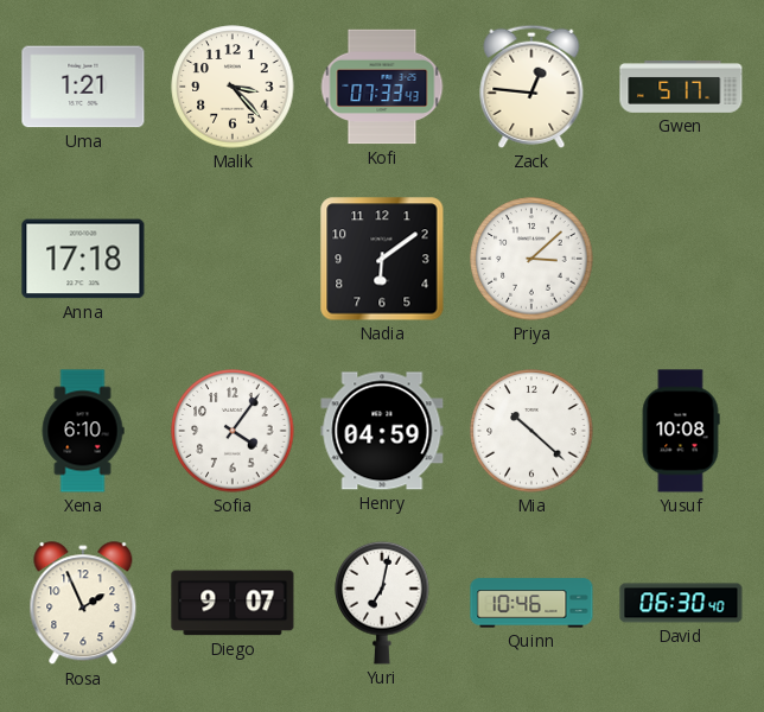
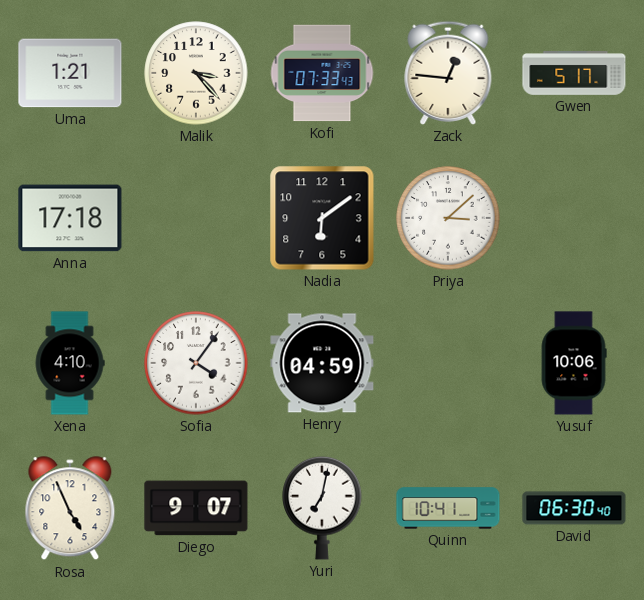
Xena: 6:10 -> 4:10 (70, 363)
Mia: 10:22 -> none (531, 431)
Yusuf: 10:08 -> 10:06 (574, 363)
Rosa: 1:56 -> 4:56 (70, 509)
Quinn: 10:46 -> 10:41 (448, 508)
